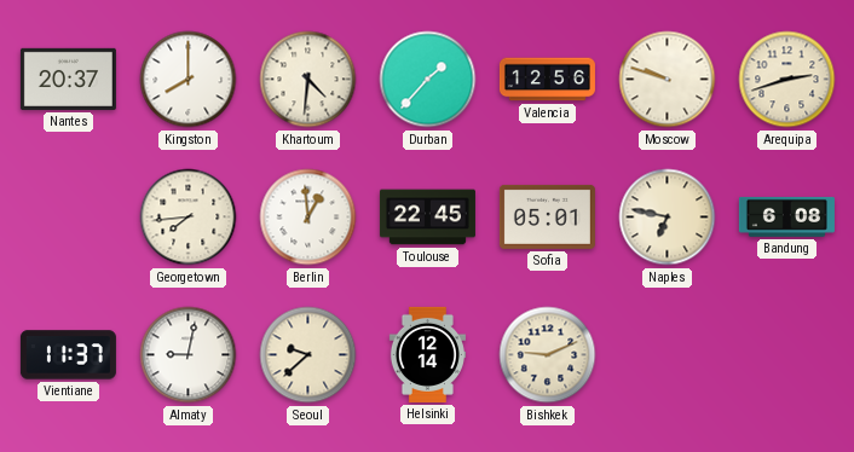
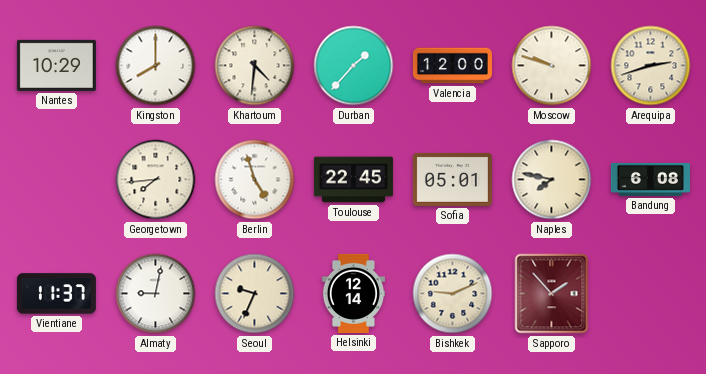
Nantes: 20:37 -> 10:29 (56, 65)
Valencia: 12:56 -> 12:00 (452, 66)
Berlin: 12:59 -> 4:57 (255, 180)
Naples: 6:47 -> 7:47 (552, 180)
Seoul: 9:38 -> 9:34 (255, 294)
Sapporo: none -> 1:53 (552, 294)
